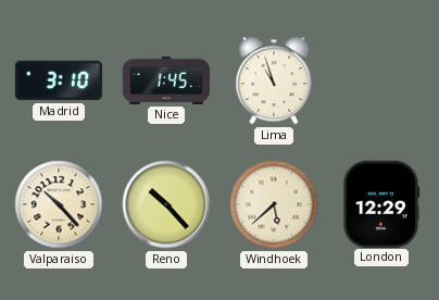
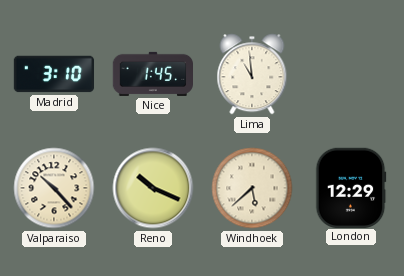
Lima: 10:57 -> 10:59 (252, 74)
Reno: 10:23 -> 10:19 (153, 188)
